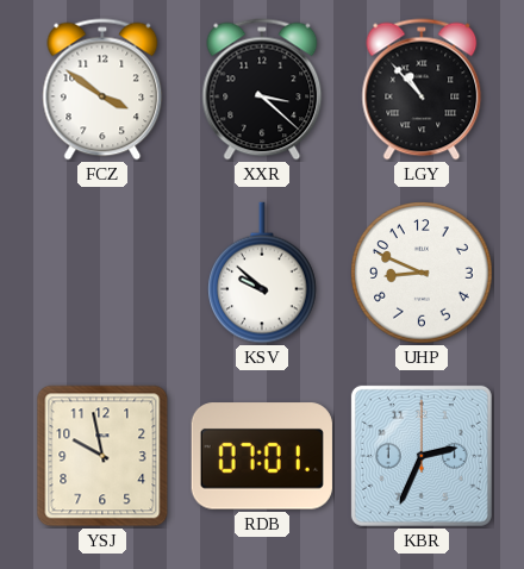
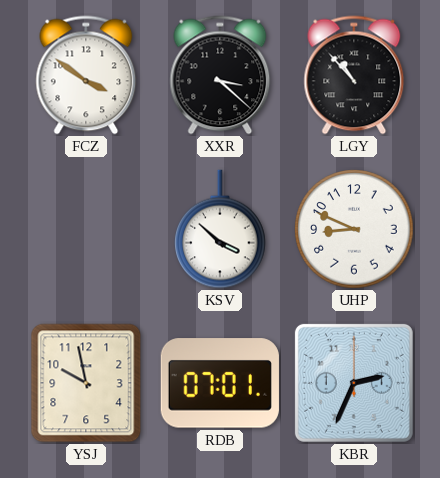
KSV: 9:52 -> 3:52 (220, 229)
